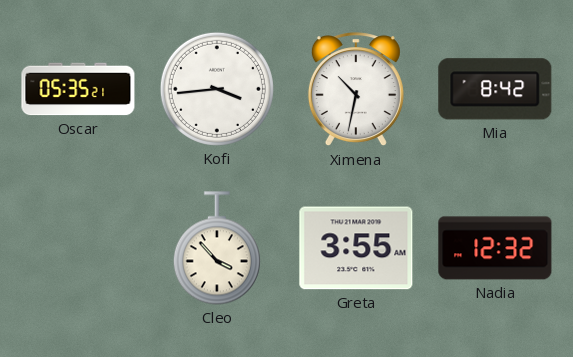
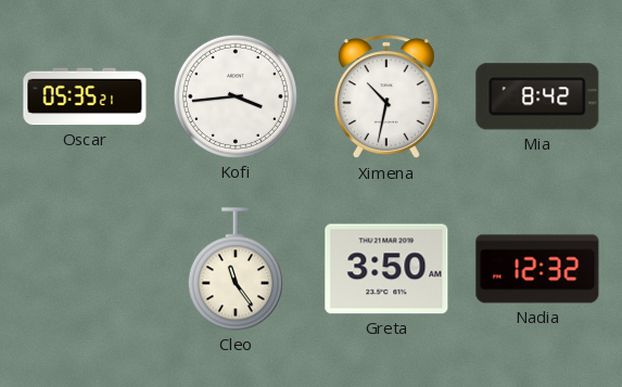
Cleo: 3:53 -> 11:24 (236, 269)
Greta: 3:55 -> 3:50 (386, 269)
